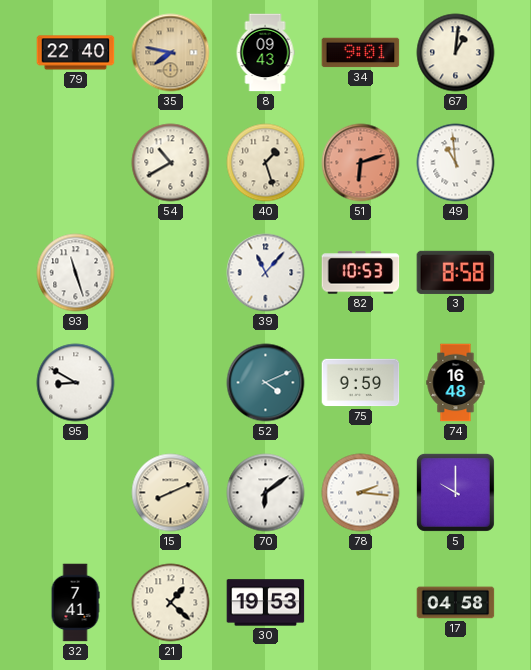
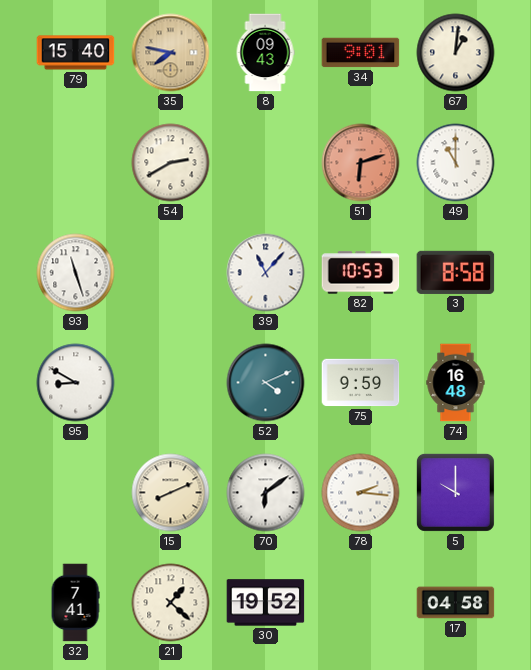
79: 22:40 -> 15:40 (76, 53)
54: 10:40 -> 2:40 (171, 163)
40: 1:27 -> none (266, 163)
49: 10:59 -> 11:00 (456, 163)
30: 19:53 -> 19:52 (266, 603)
